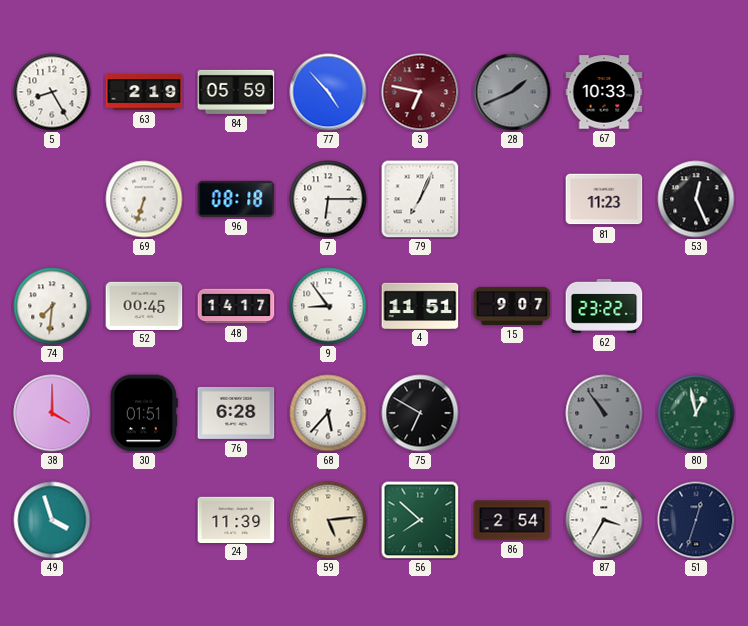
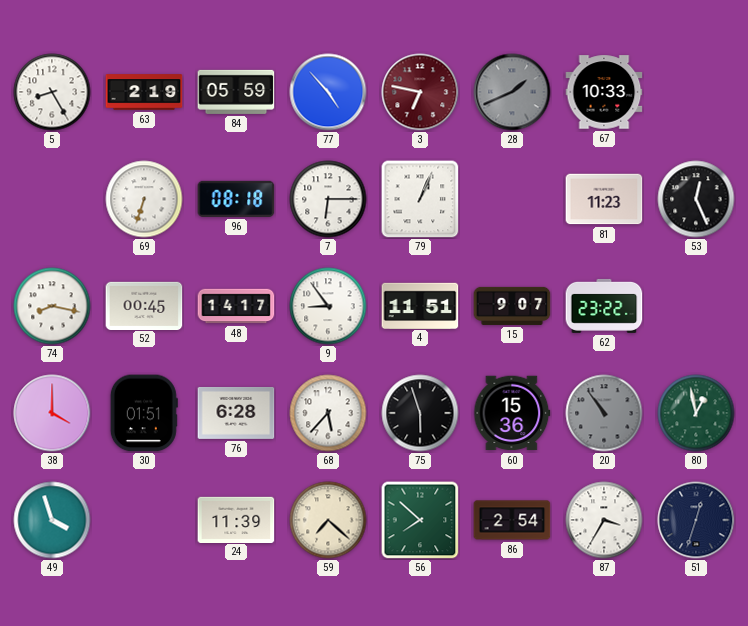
79: 7:04 -> 1:04 (420, 199)
74: 7:31 -> 8:17 (52, 306)
75: 6:50 -> 5:57 (420, 413)
60: none -> 15:36 (512, 413)
59: 5:14 -> 7:22 (328, 520)
